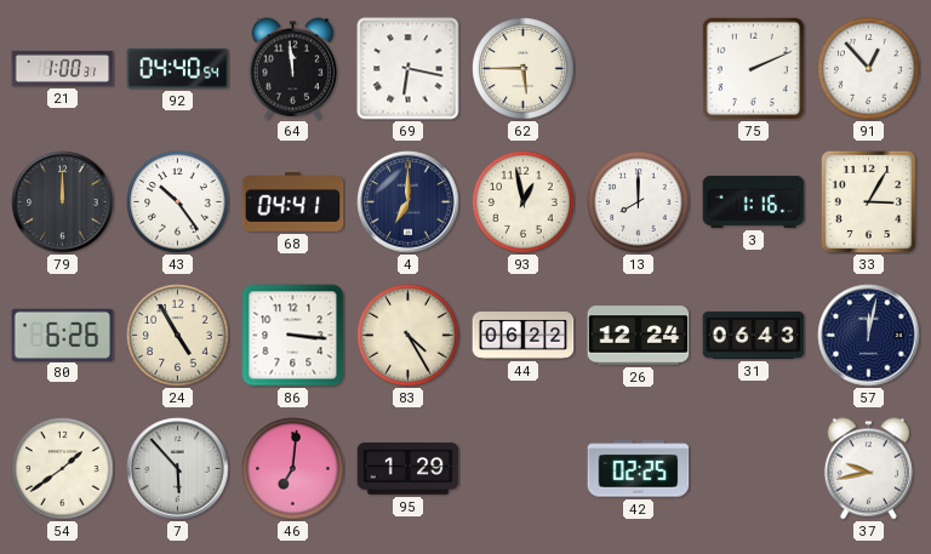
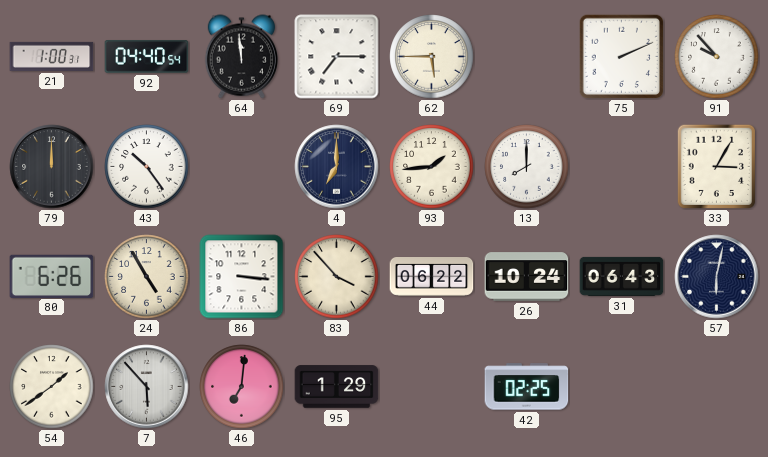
69: 6:17 -> 7:15 (337, 57)
91: 12:53 -> 9:53 (717, 57)
68: 04:41 -> none (293, 202)
93: 12:58 -> 1:44 (432, 167)
3: 1:16 -> none (754, 201)
83: 4:25 -> 3:53 (337, 277)
26: 12:24 -> 10:24 (527, 277)
57: 12:02 -> 6:02 (717, 277)
37: 9:43 -> none (868, 469)
